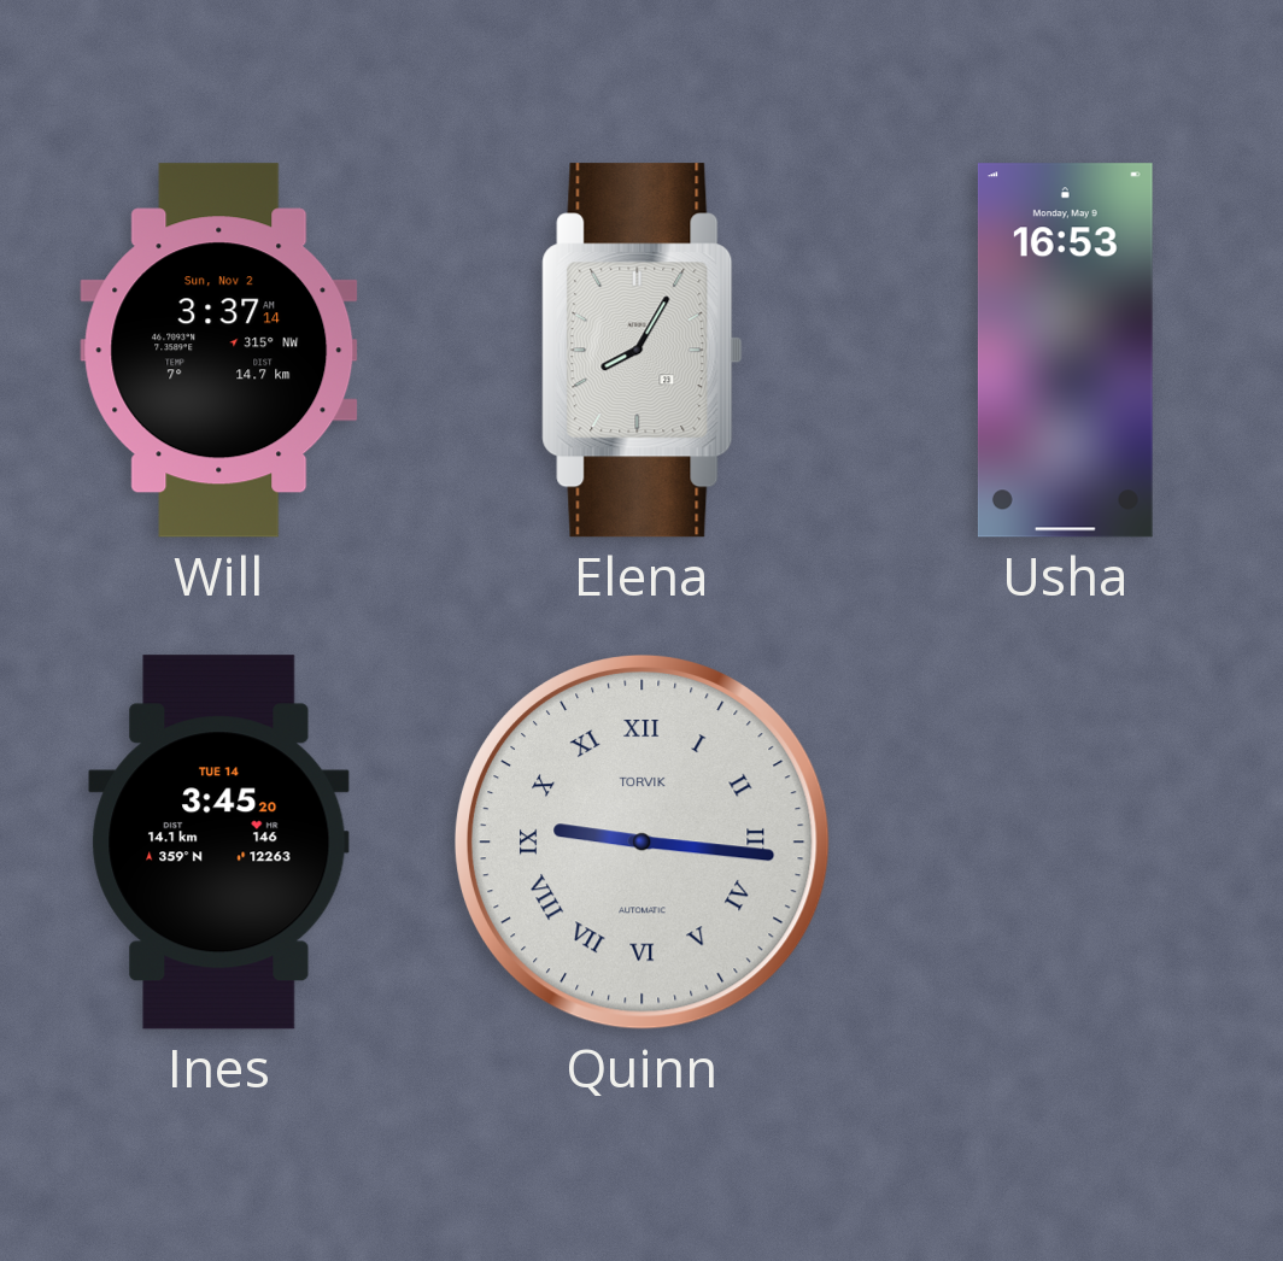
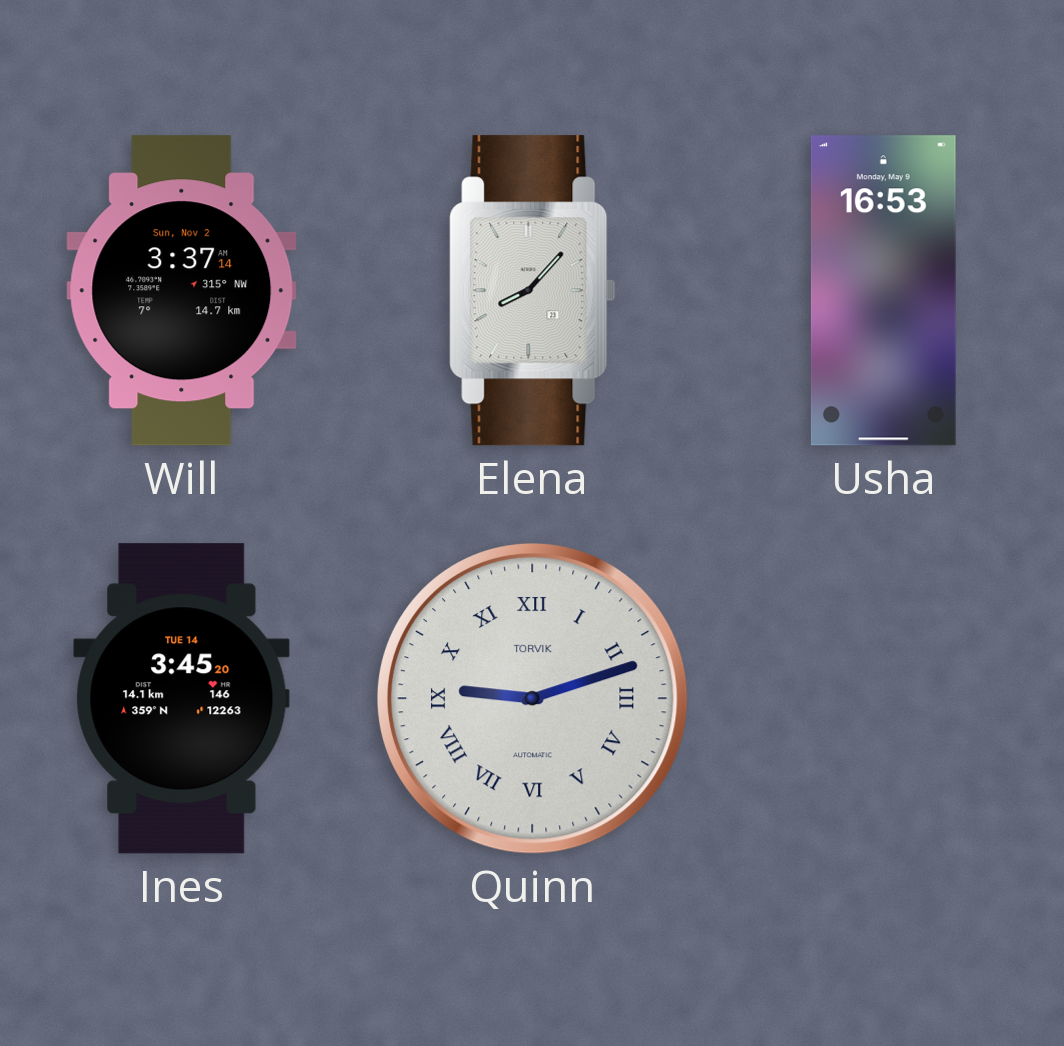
Elena: 8:05 -> 8:07 (533, 291)
Quinn: 9:16 -> 9:12 (533, 699)
